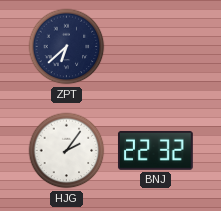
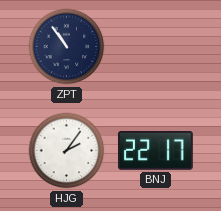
ZPT: 6:38 -> 10:54 (67, 47)
BNJ: 22:32 -> 22:17 (156, 151)
